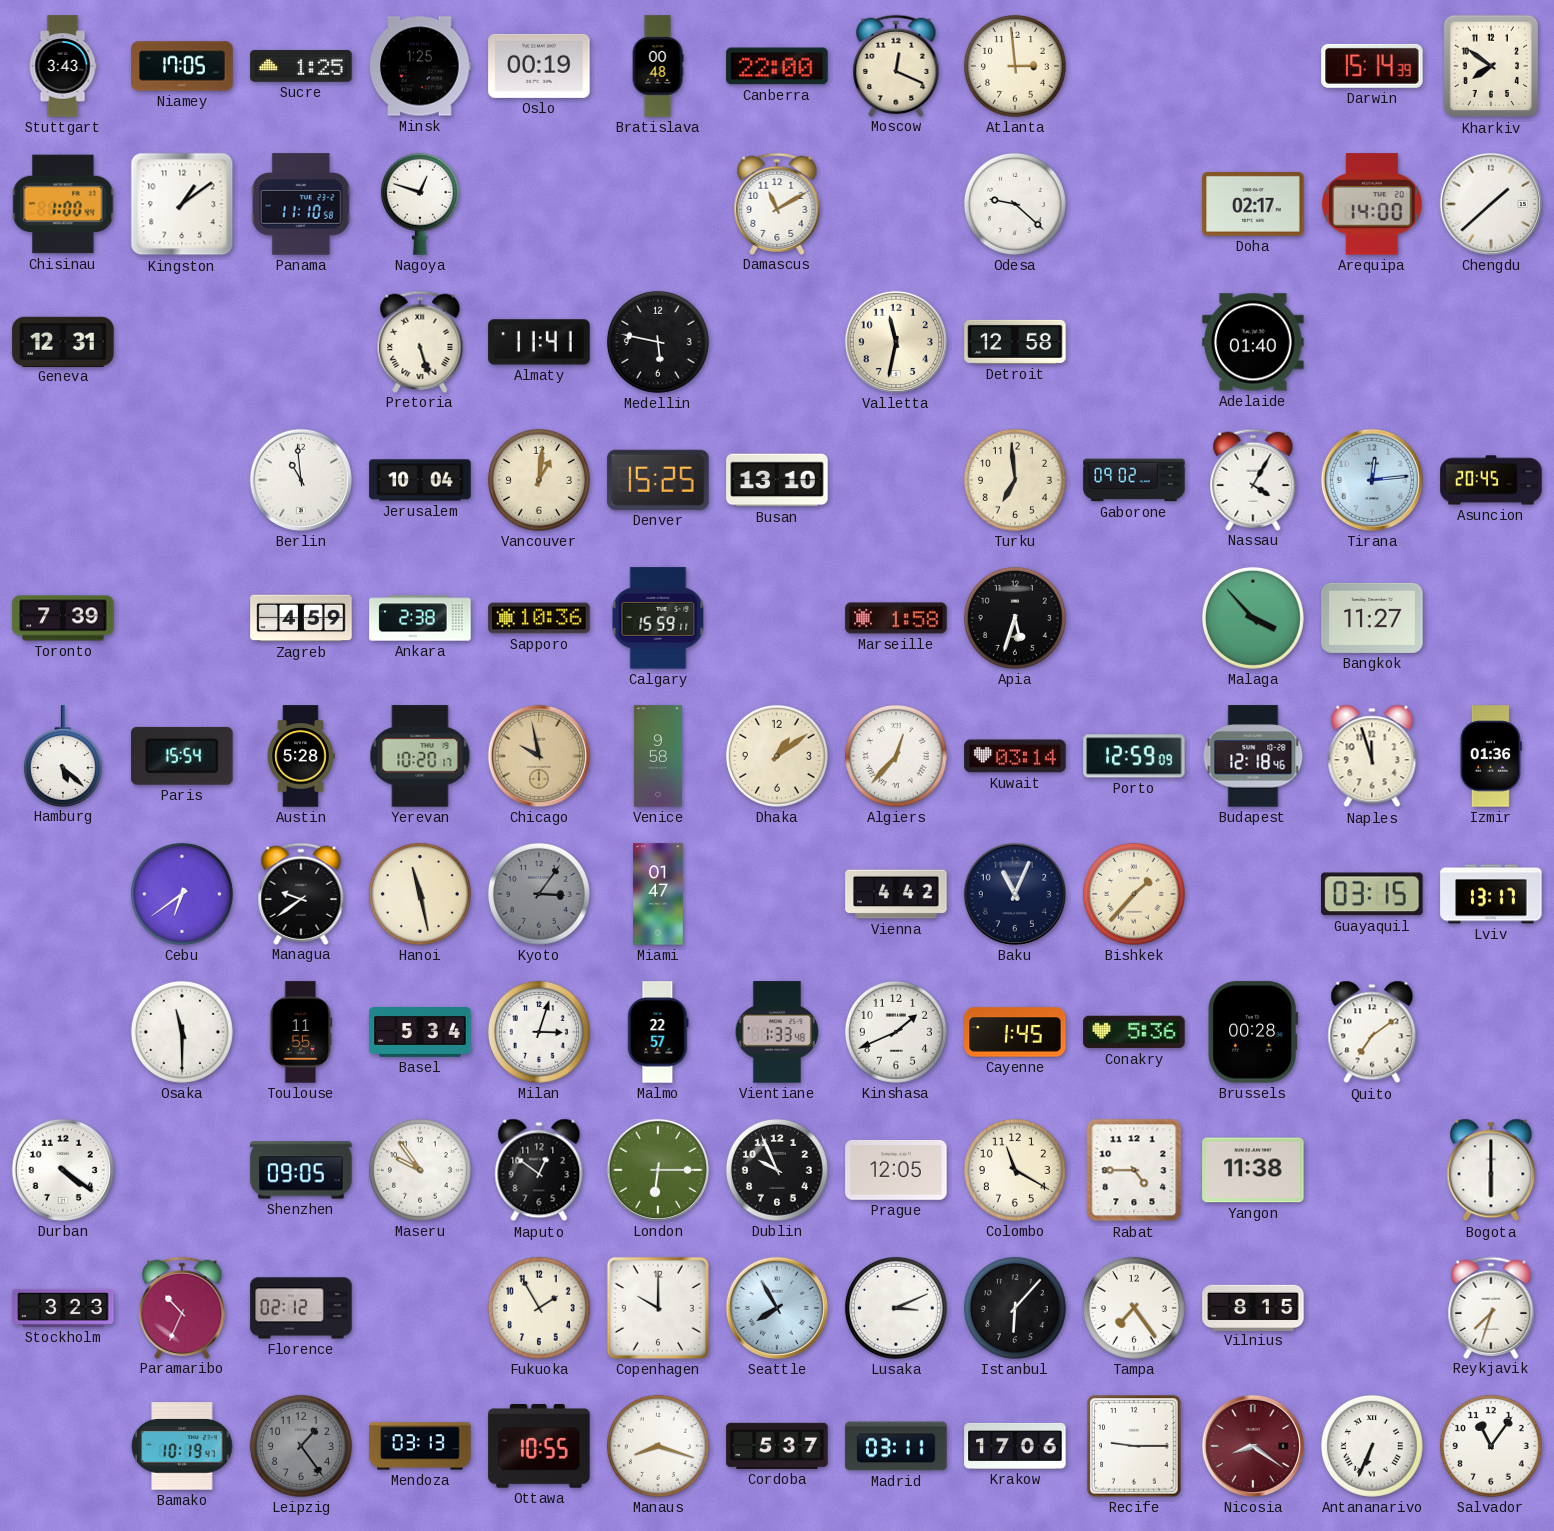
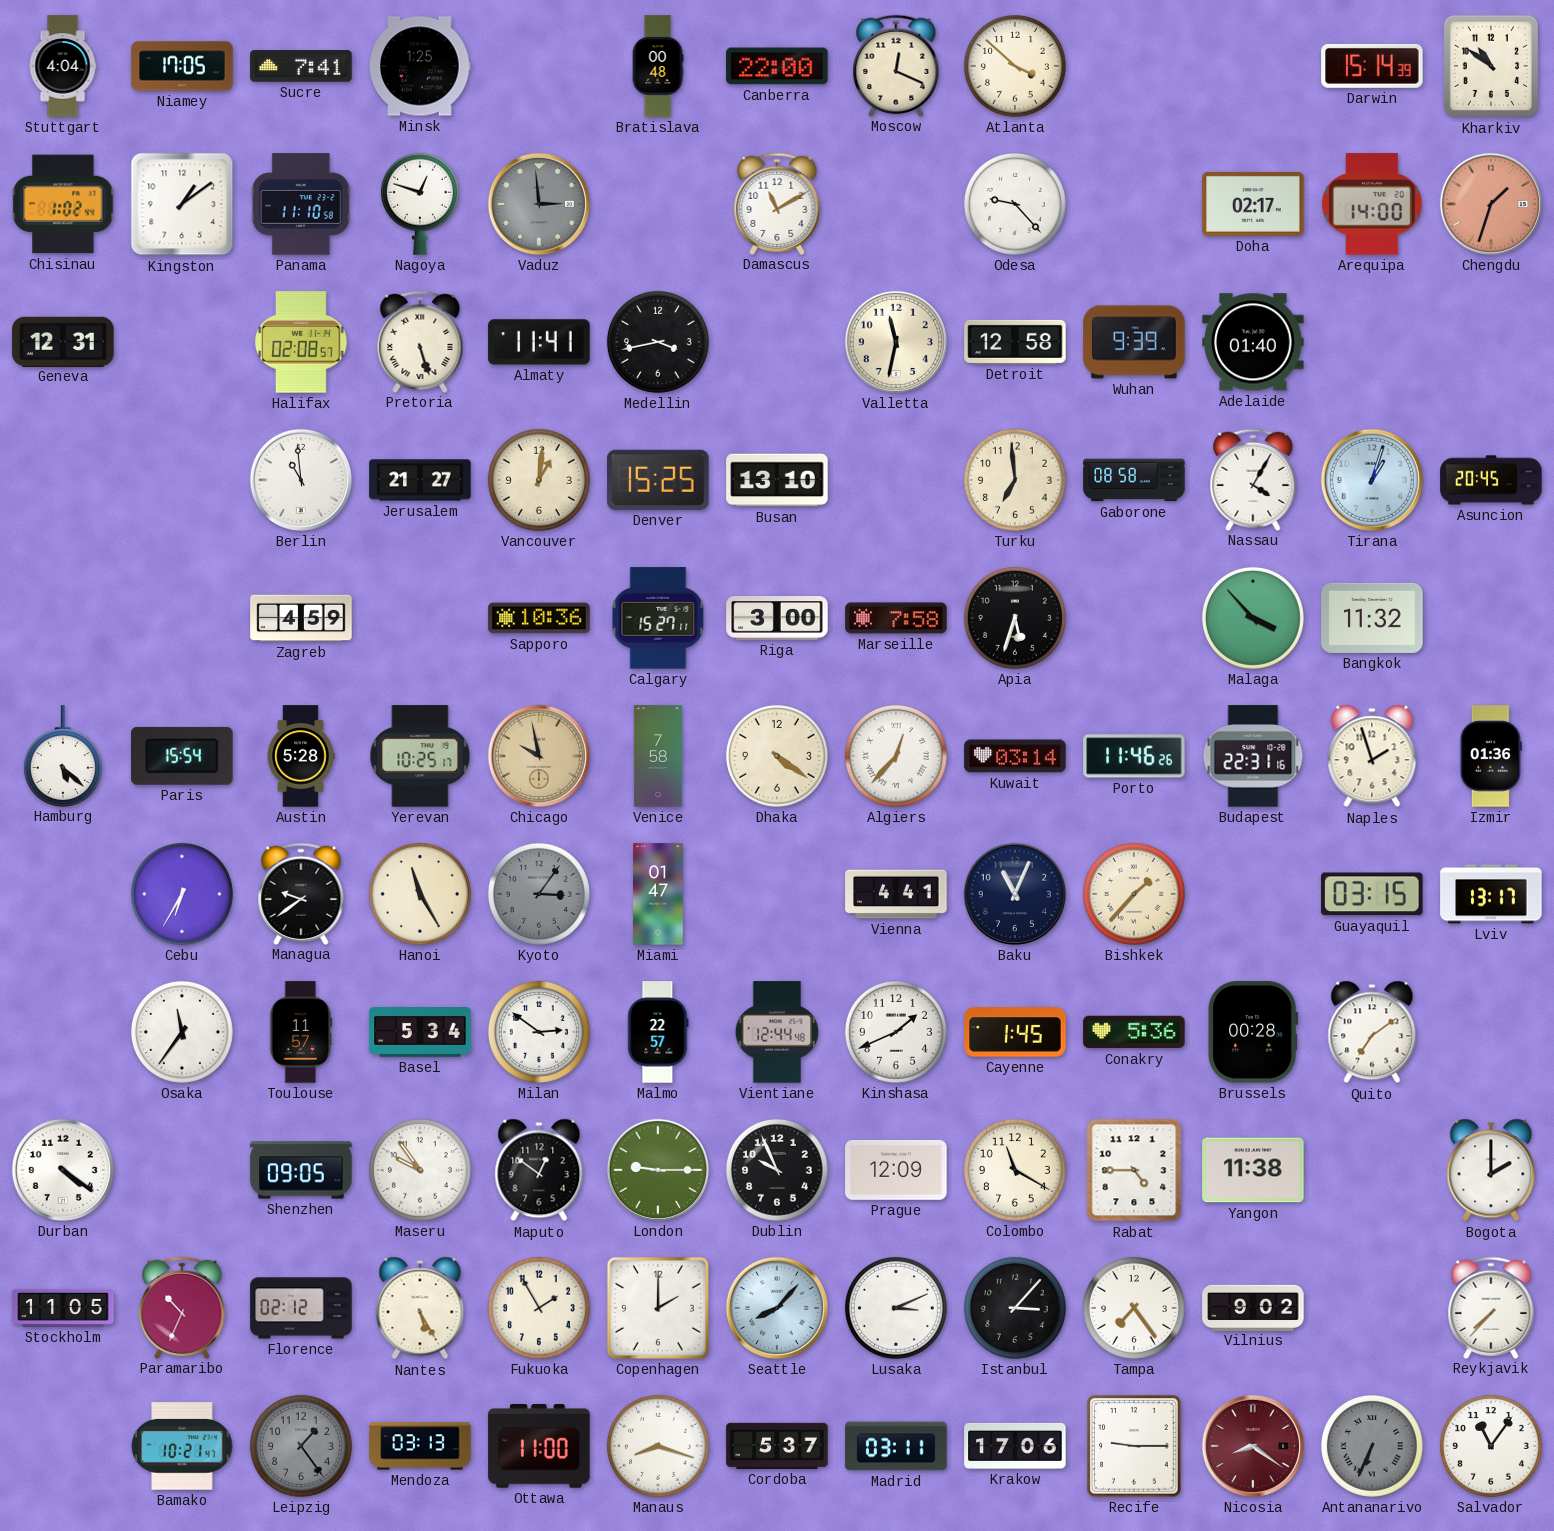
Stuttgart: 3:43 -> 4:04 (63, 66)
Sucre: 1:25 -> 7:41 (301, 66)
Oslo: 00:19 -> none (539, 66)
Atlanta: 2:59 -> 3:52 (1015, 66)
Kharkiv: 7:51 -> 10:51 (1491, 66)
Chisinau: 1:00 -> 1:02 (63, 204)
Vaduz: none -> 2:59 (539, 204)
Odesa: 9:22 -> 9:23 (1015, 204)
Chengdu: 1:38 -> 1:33 (1491, 204)
Chengdu dial: white -> salmon (1491, 204)
Halifax: none -> 02:08 (301, 342)
Medellin: 5:47 -> 3:43 (658, 342)
Wuhan: none -> 9:39 (1134, 342)
Jerusalem: 10:04 -> 21:27 (420, 480)
Gaborone: 09:02 -> 08:58 (1134, 480)
Tirana: 12:14 -> 1:03 (1372, 480)
Toronto: 7:39 -> none (63, 618)
Ankara: 2:38 -> none (420, 618)
Calgary: 15:59 -> 15:27 (658, 618)
Riga: none -> 3:00 (777, 618)
Marseille: 1:58 -> 7:58 (896, 618)
Bangkok: 11:27 -> 11:32 (1372, 618)
Yerevan: 10:20 -> 10:25 (420, 756)
Venice: 9:58 -> 7:58 (658, 756)
Dhaka: 1:09 -> 4:21 (777, 756)
Porto: 12:59 -> 11:46 (1134, 756)
Budapest: 12:18 -> 22:31 (1253, 756)
Naples: 11:57 -> 1:57 (1372, 756)
Cebu: 6:39 -> 6:35 (182, 894)
Hanoi: 11:28 -> 11:25 (420, 894)
Vienna: 4:42 -> 4:41 (896, 894)
Osaka: 11:30 -> 11:36 (182, 1032)
Toulouse: 11:55 -> 11:57 (301, 1032)
Milan: 3:03 -> 2:51 (539, 1032)
Vientiane: 1:33 -> 12:44 (777, 1032)
London: 6:15 -> 9:15 (658, 1170)
Prague: 12:05 -> 12:09 (896, 1170)
Bogota: 6:00 -> 2:00 (1491, 1170)
Stockholm: 3:23 -> 11:05 (63, 1308)
Nantes: none -> 5:25 (420, 1308)
Copenhagen: 10:00 -> 2:00 (658, 1308)
Seattle: 7:55 -> 8:07 (777, 1308)
Istanbul: 6:07 -> 3:07 (1015, 1308)
Vilnius: 8:15 -> 9:02 (1253, 1307)
Reykjavik: 7:33 -> 7:37 (1491, 1307)
Bamako: 10:19 -> 10:21 (182, 1446)
Ottawa: 10:55 -> 11:00 (539, 1447)
Antananarivo dial: white -> grey (1372, 1446)
